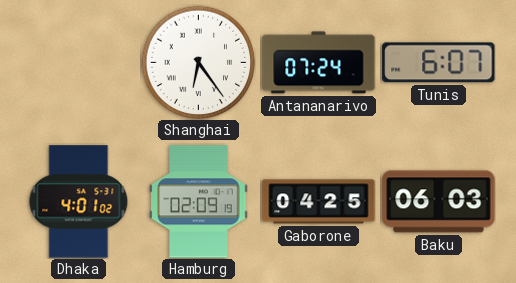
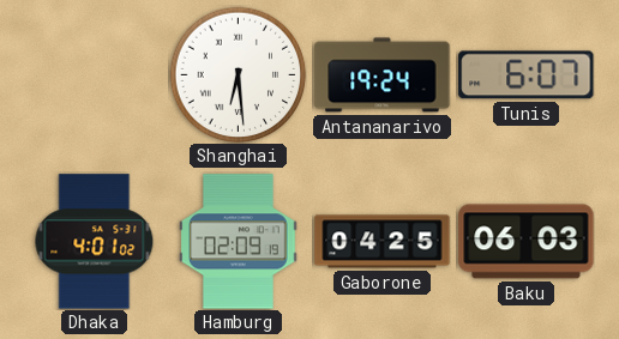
Shanghai: 6:24 -> 6:29 (238, 74)
Antananarivo: 07:24 -> 19:24 (383, 75)
